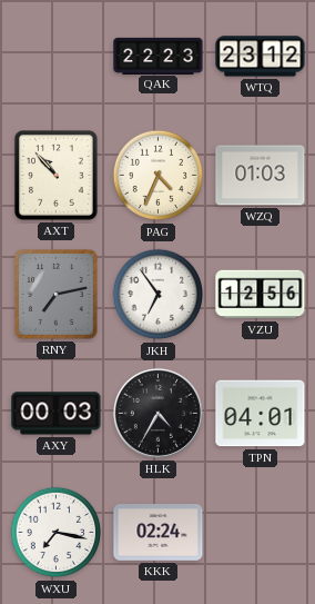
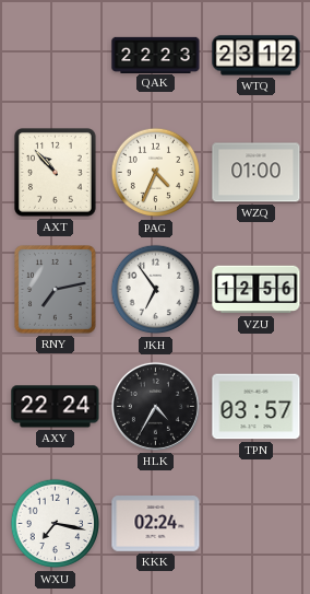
WZQ: 01:03 -> 01:00 (257, 173)
AXY: 00:03 -> 22:24 (56, 407)
TPN: 04:01 -> 03:57 (257, 407)
